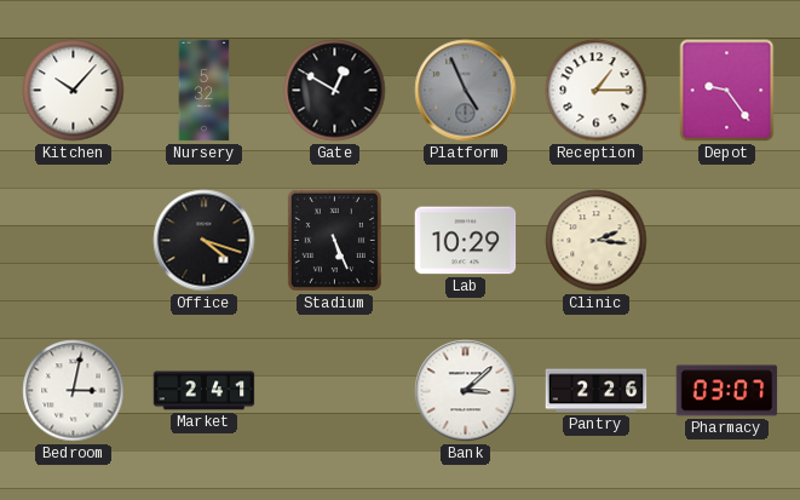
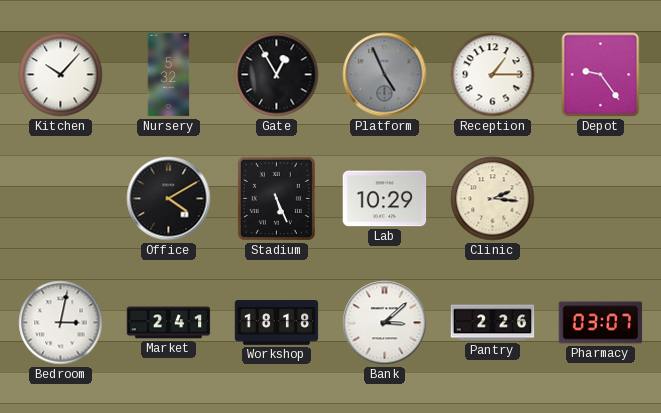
Gate: 12:50 -> 12:55 (277, 75)
Office: 4:18 -> 4:10 (169, 199)
Workshop: none -> 18:18 (277, 323)
